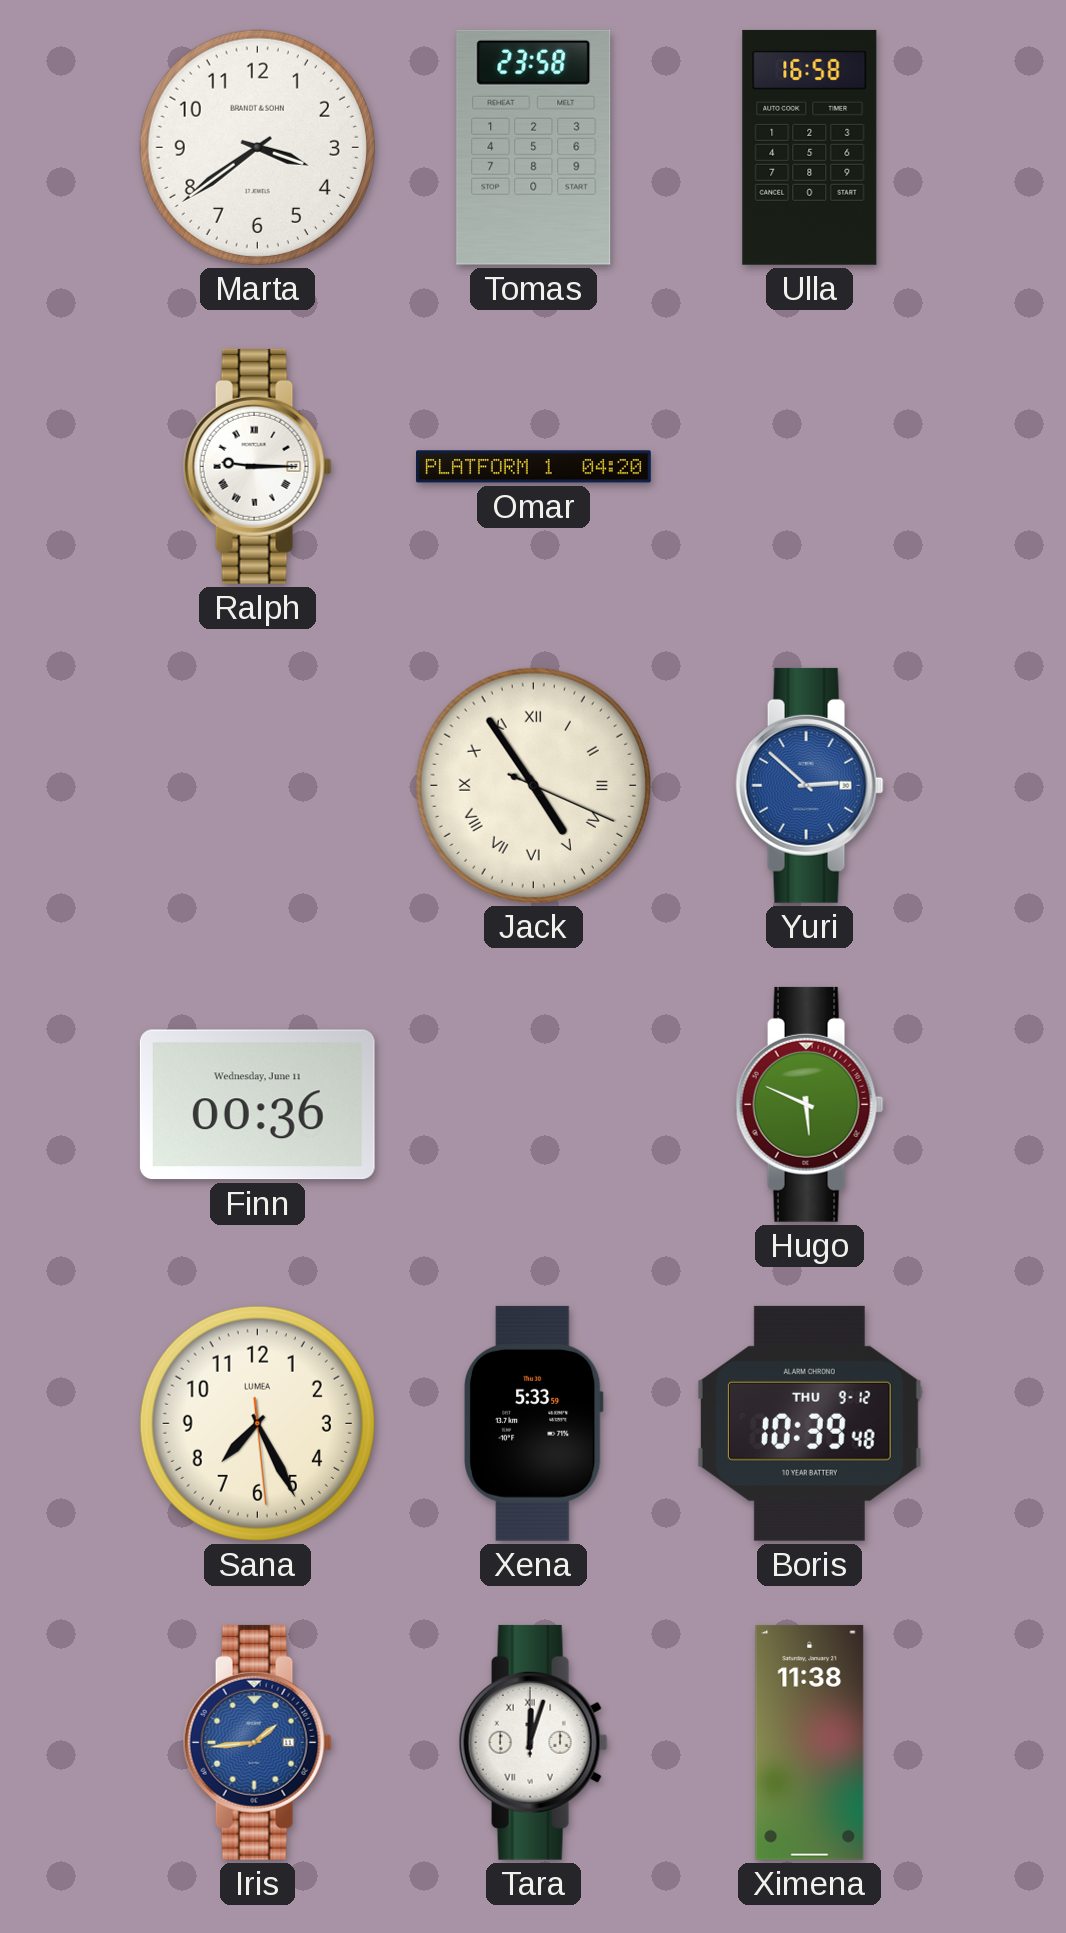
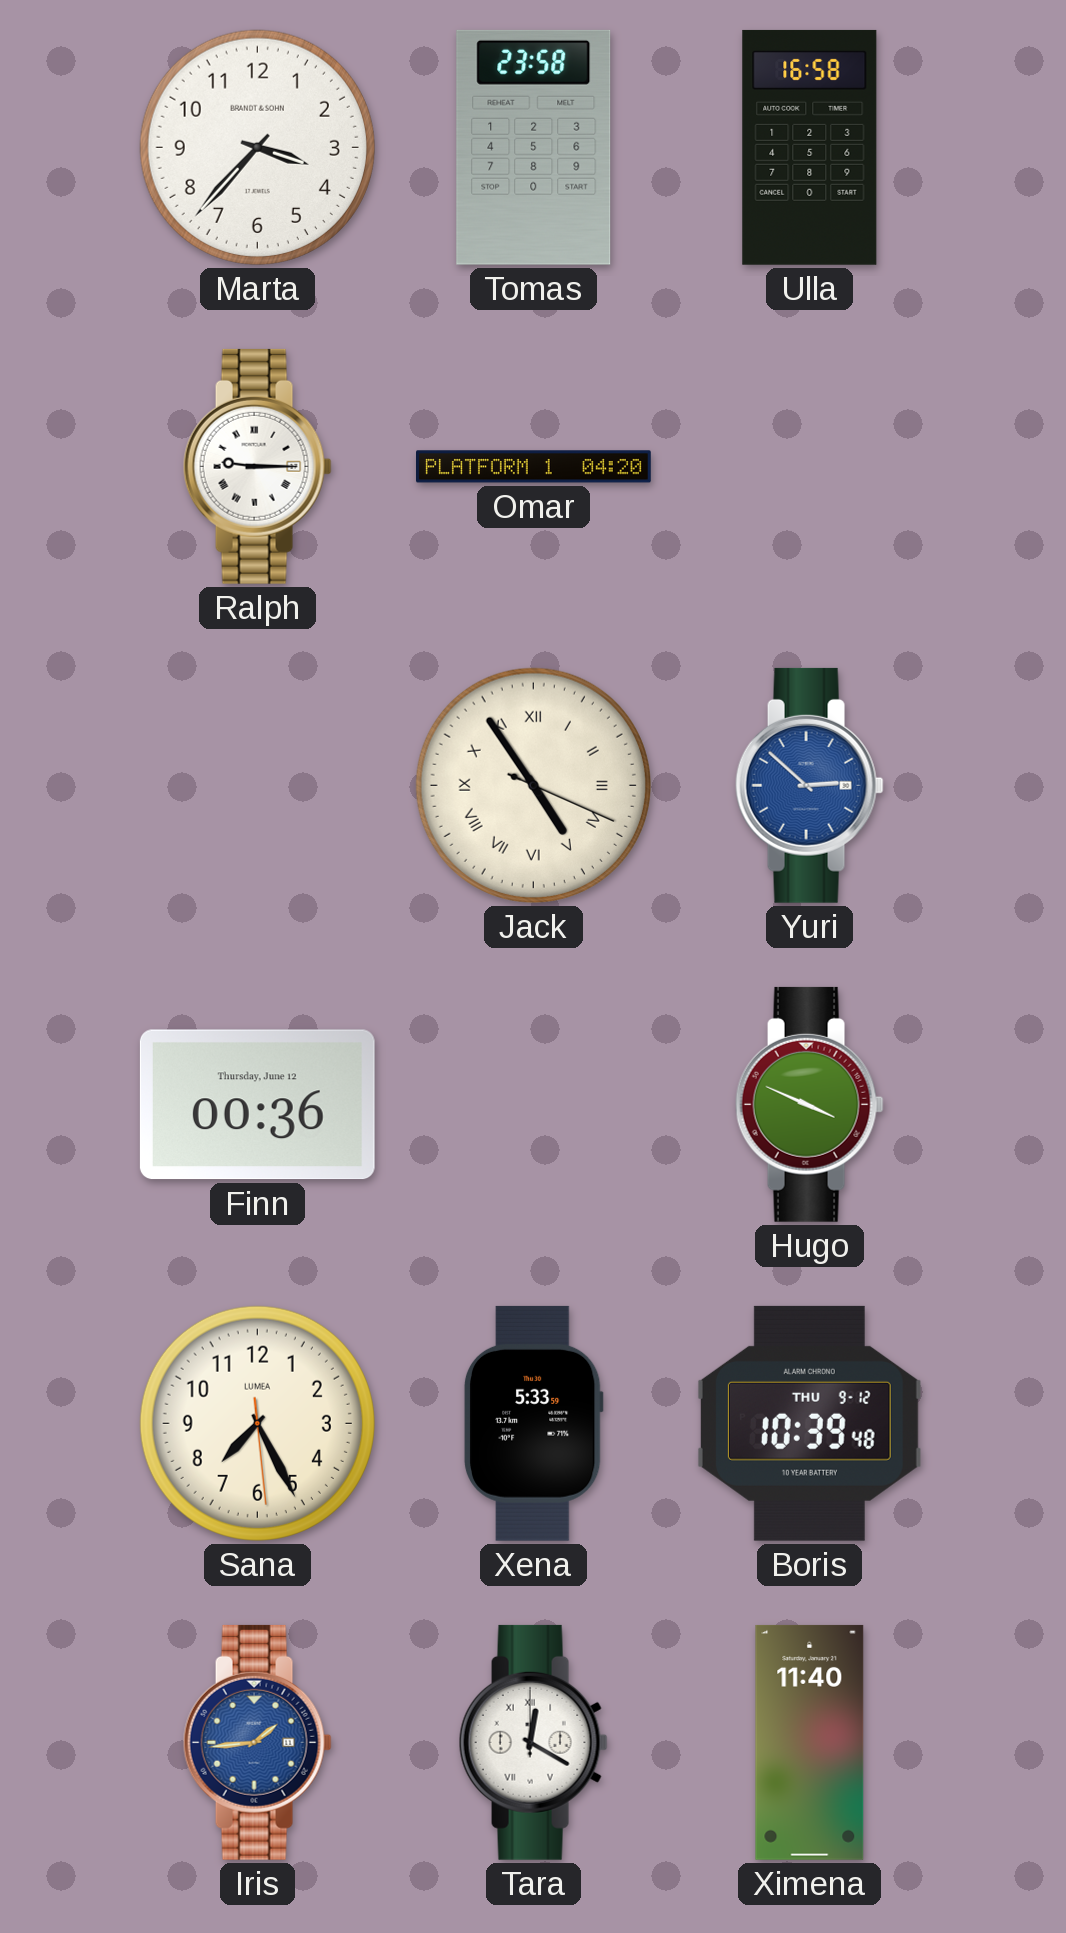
Marta: 3:39 -> 3:37 (257, 147)
Finn date: Wednesday, June 11 -> Thursday, June 12 (257, 1105)
Hugo: 5:49 -> 3:49 (809, 1104)
Tara: 12:03 -> 12:20 (533, 1742)
Ximena: 11:38 -> 11:40 (810, 1742)
